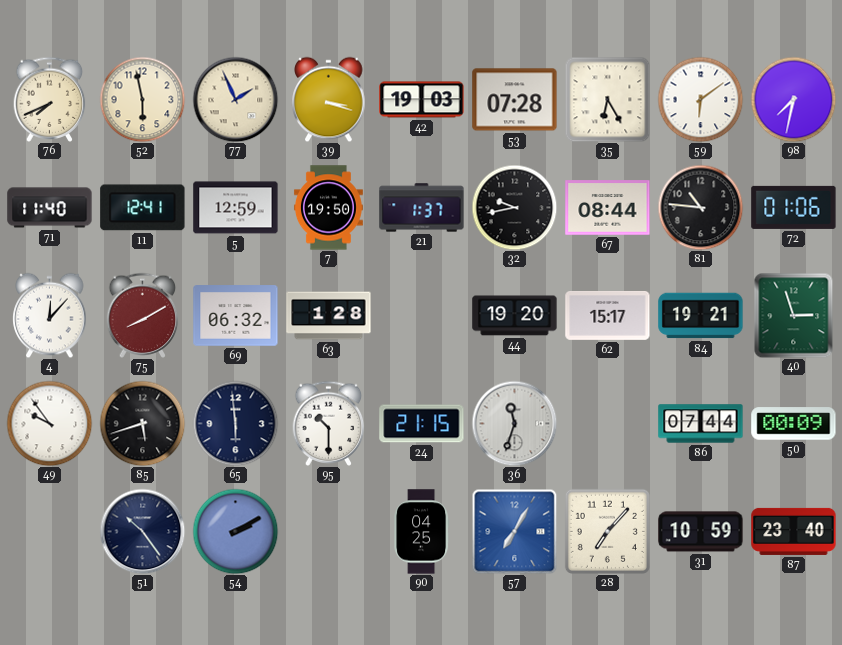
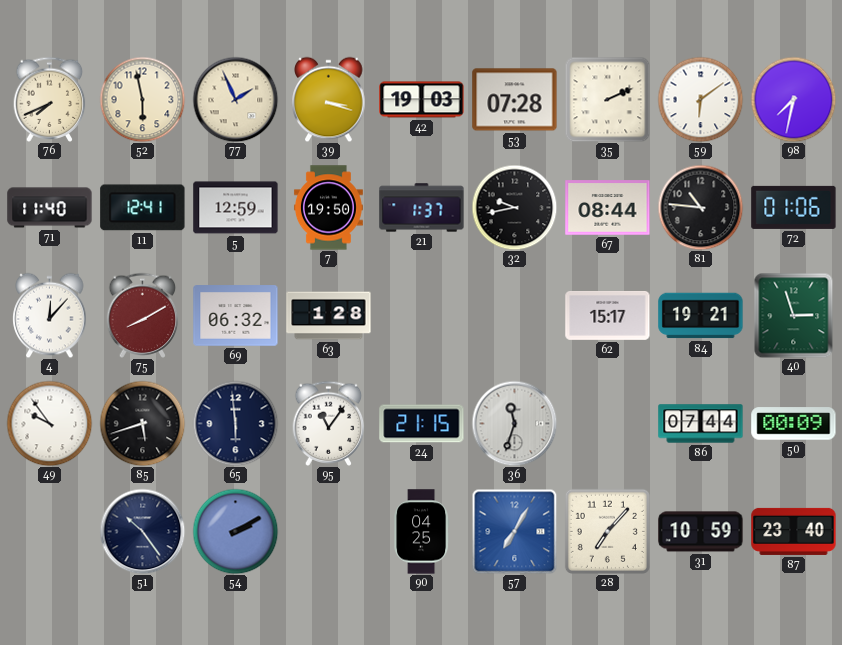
35: 6:25 -> 2:11 (607, 99)
44: 19:20 -> none (515, 316)
95: 10:30 -> 11:06 (329, 423)
